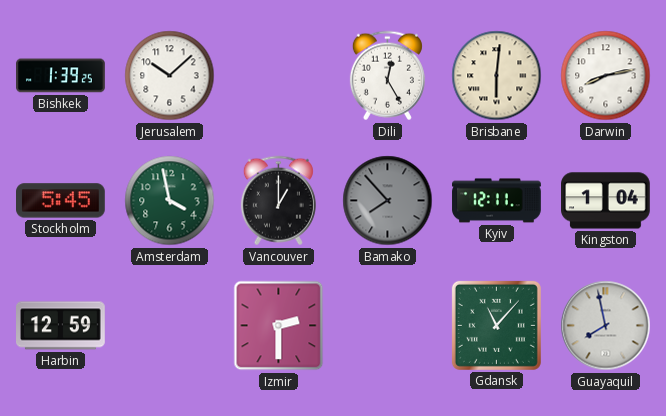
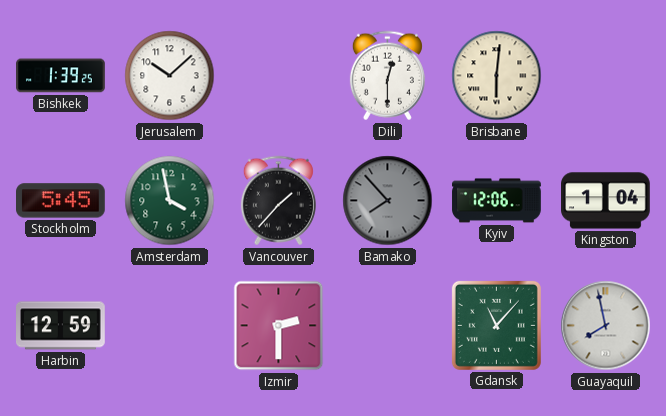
Dili: 12:25 -> 12:30 (387, 76)
Darwin: 8:13 -> none (606, 76)
Vancouver: 1:00 -> 1:37 (278, 201)
Kyiv: 12:11 -> 12:06 (497, 201)
